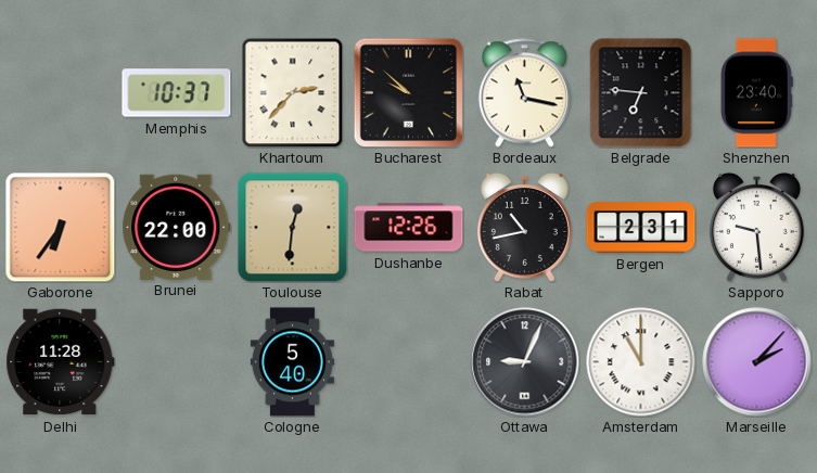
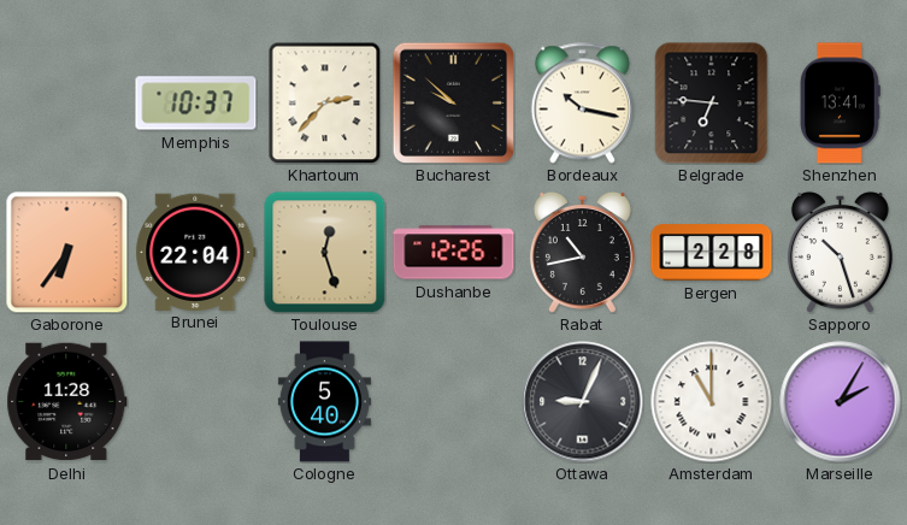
Bordeaux: 11:17 -> 10:17 (582, 104)
Shenzhen: 23:40 -> 13:41 (840, 104)
Brunei: 22:00 -> 22:04 (196, 252)
Toulouse: 12:31 -> 12:27 (324, 252)
Bergen: 2:31 -> 2:28 (712, 253)
Sapporo: 9:29 -> 10:27 (840, 252)
Marseille: 2:07 -> 2:05 (841, 402)
